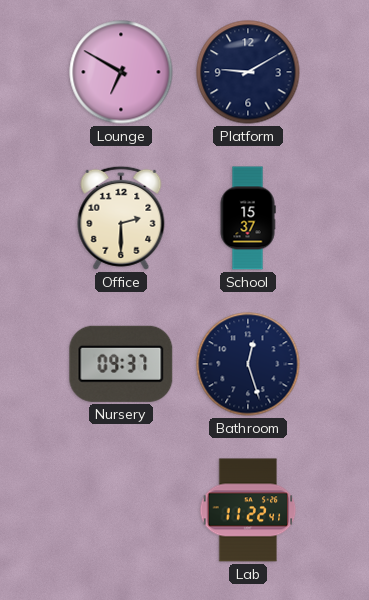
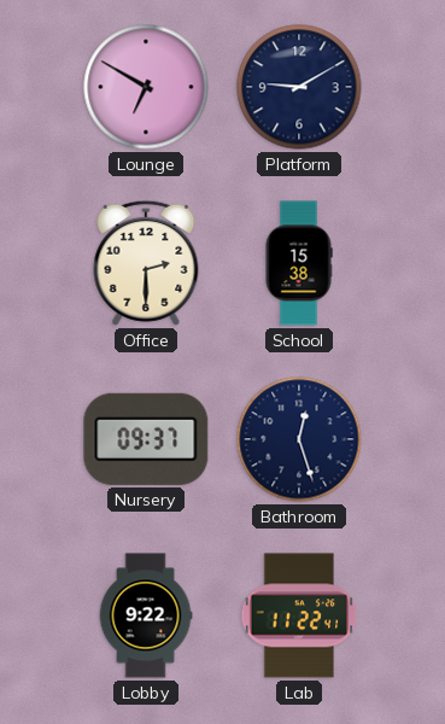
School: 15:37 -> 15:38 (299, 263)
Lobby: none -> 9:22 (146, 615)
